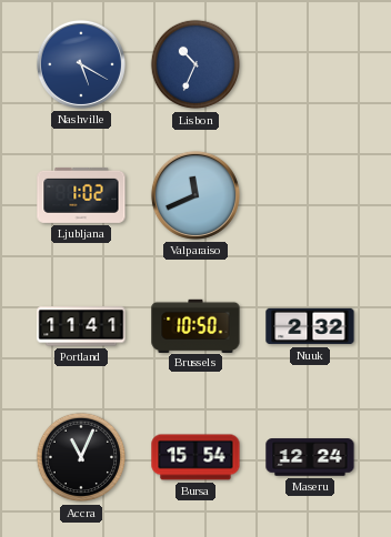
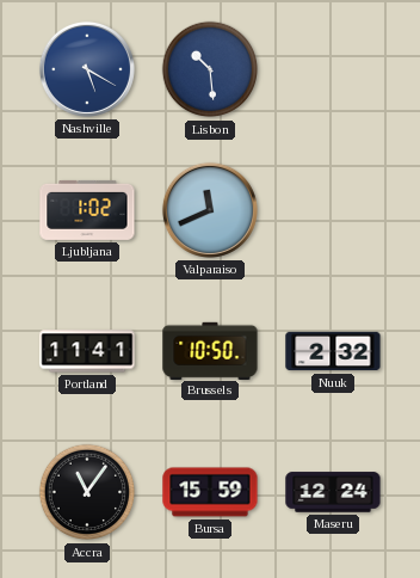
Lisbon: 10:34 -> 10:29 (210, 69)
Accra: 11:04 -> 11:06 (87, 492)
Bursa: 15:54 -> 15:59 (210, 492)
